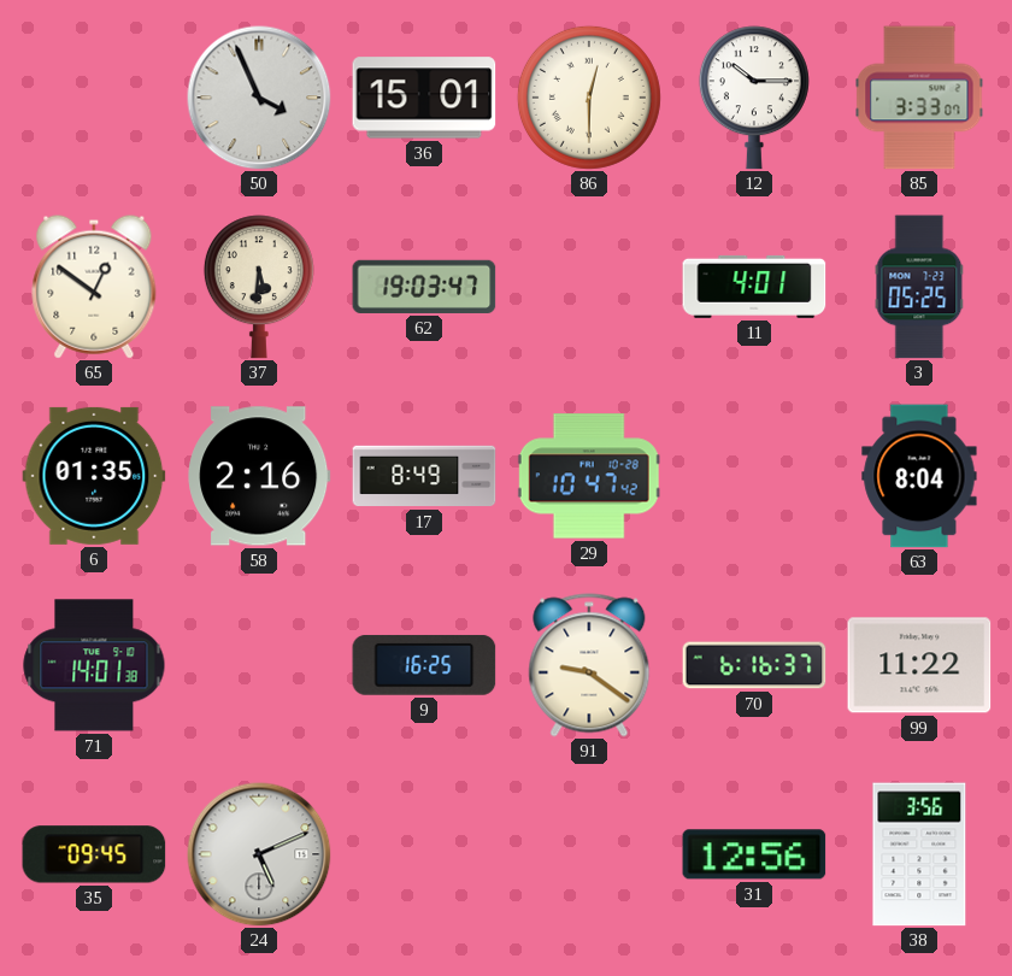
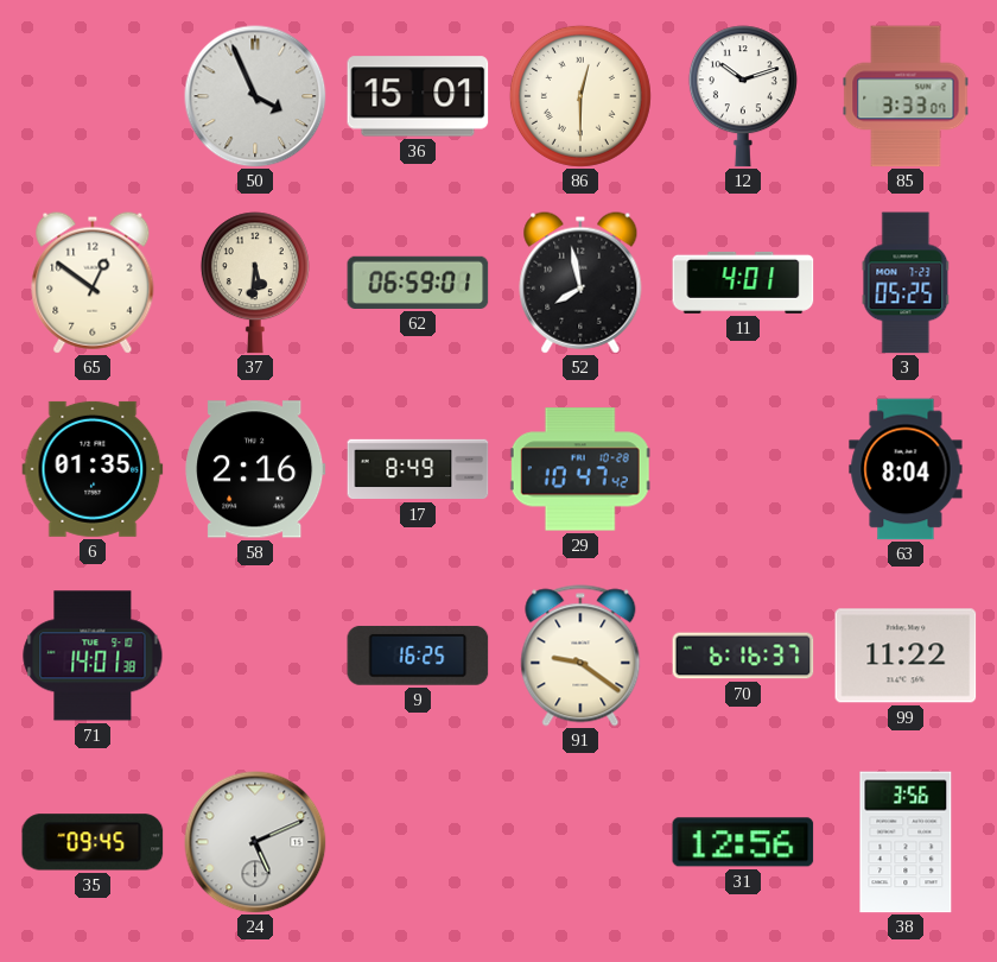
12: 10:15 -> 10:12 (743, 96)
62: 19:03 -> 06:59 (418, 283)
52: none -> 7:58 (580, 283)
